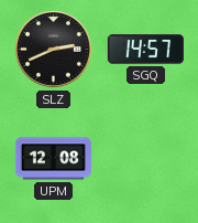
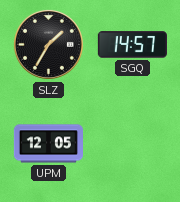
SLZ: 2:41 -> 1:35 (48, 44)
UPM: 12:08 -> 12:05 (48, 144)
